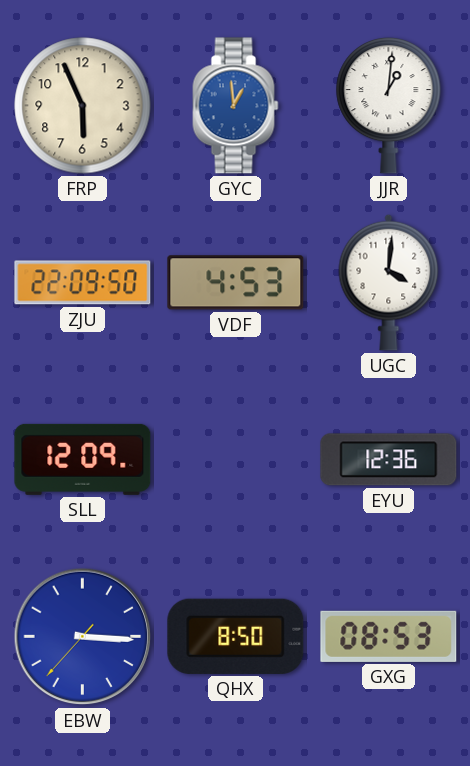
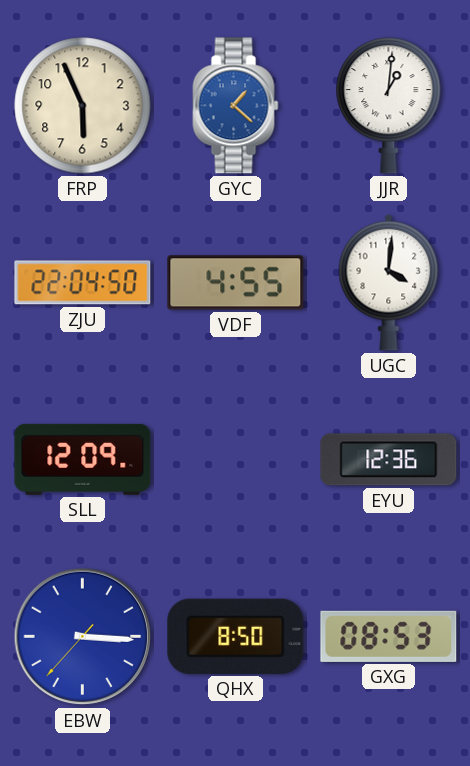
GYC: 12:59 -> 1:22 (236, 106)
ZJU: 22:09 -> 22:04 (83, 283)
VDF: 4:53 -> 4:55 (236, 283)
